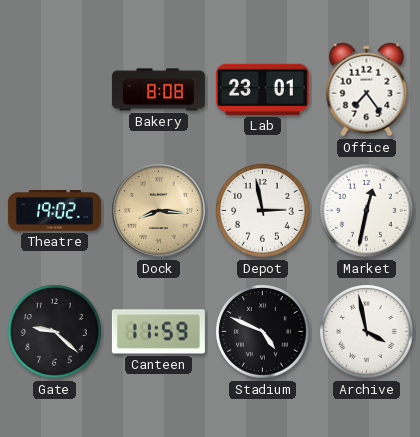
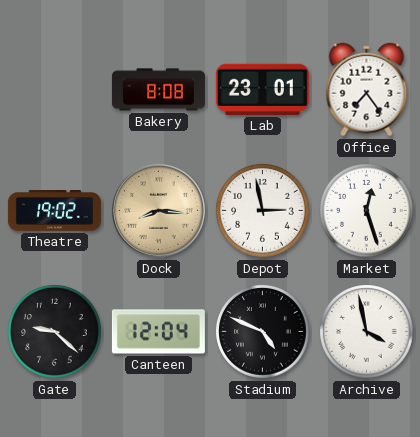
Market: 12:32 -> 12:27 (367, 211)
Canteen: 11:59 -> 12:04 (158, 332)
